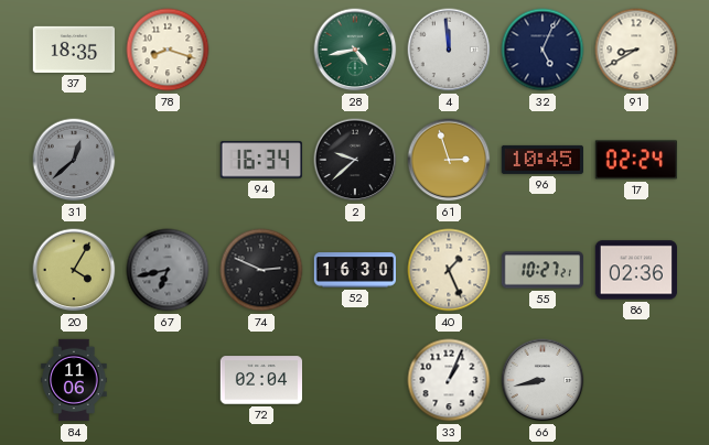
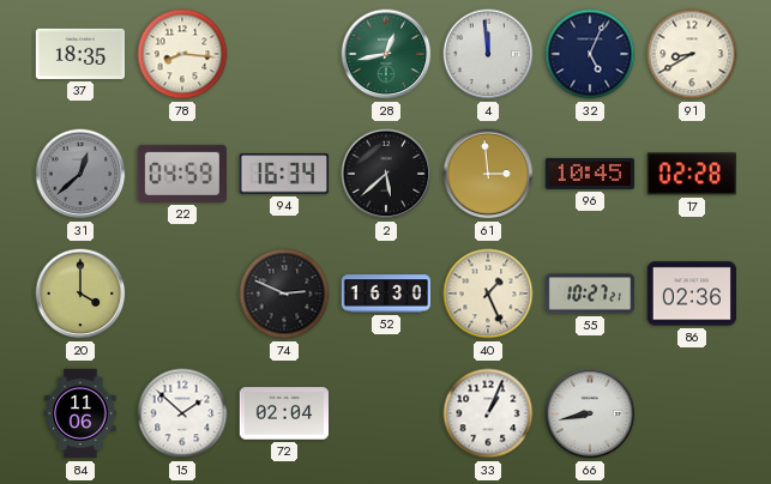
78: 8:18 -> 8:16 (182, 54)
28: 4:43 -> 12:43 (386, 54)
22: none -> 04:59 (182, 174)
2: 9:38 -> 5:38 (386, 174)
61: 2:57 -> 2:59 (488, 174)
17: 02:24 -> 02:28 (692, 174)
20: 4:05 -> 4:00 (80, 294)
67: 6:43 -> none (168, 270)
15: none -> 1:52 (182, 413)
